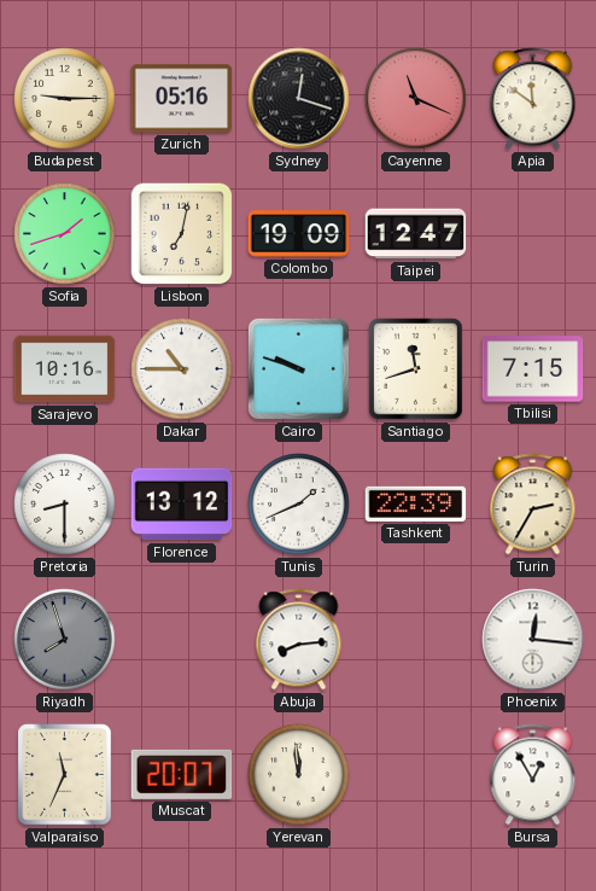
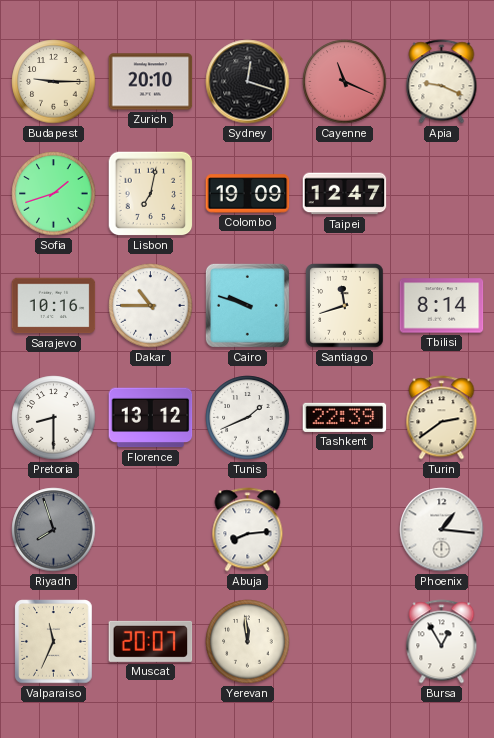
Zurich: 05:16 -> 20:10 (151, 82)
Apia: 11:51 -> 9:19 (442, 82)
Tbilisi: 7:15 -> 8:14 (442, 306)
Turin: 2:35 -> 2:39 (442, 418)
Phoenix: 12:16 -> 1:16 (442, 530)
